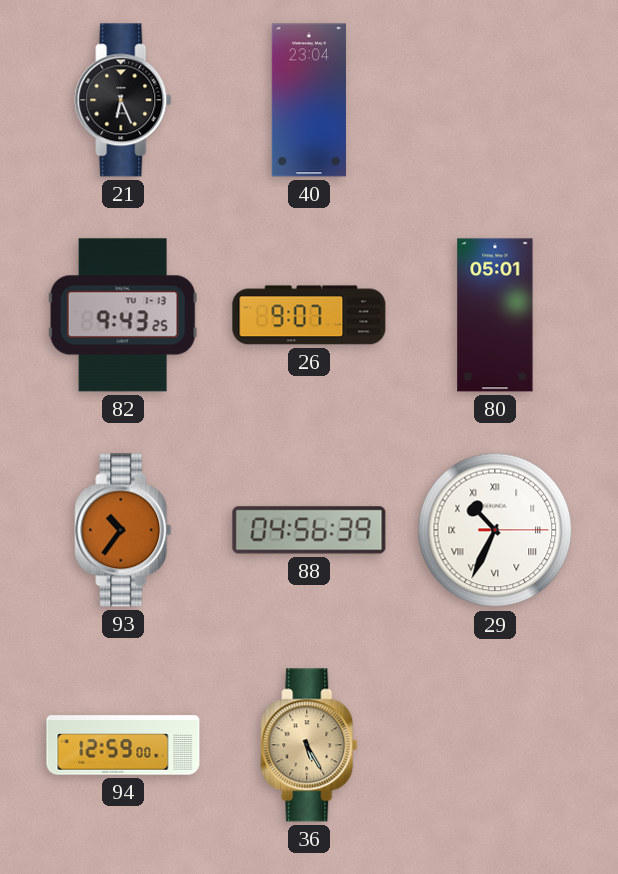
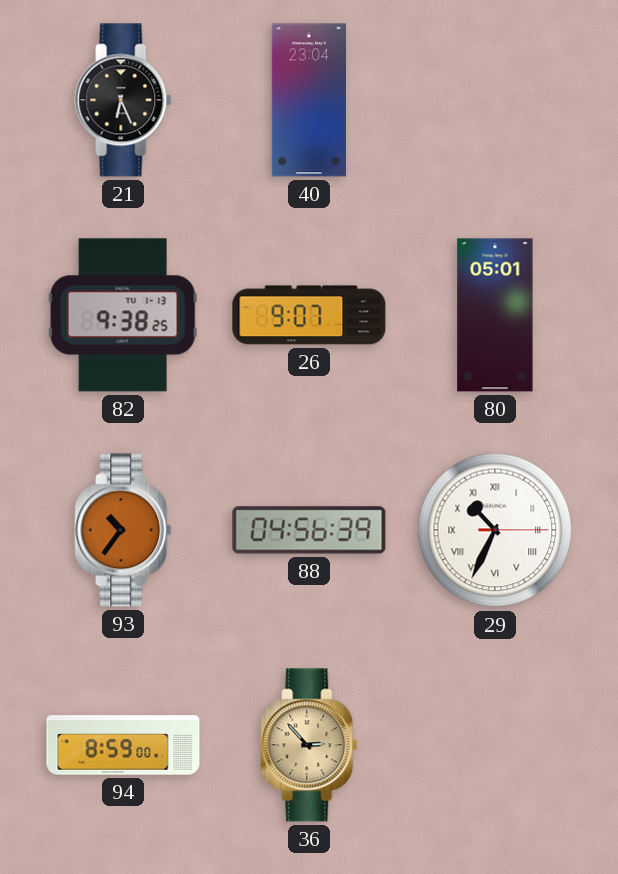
82: 9:43 -> 9:38 (123, 315)
94: 12:59 -> 8:59 (123, 745)
36: 5:25 -> 2:53 (309, 745)
